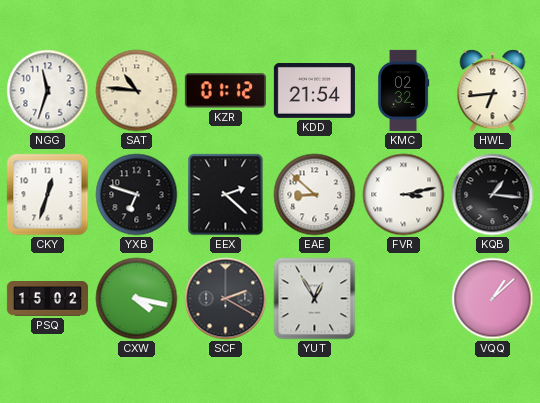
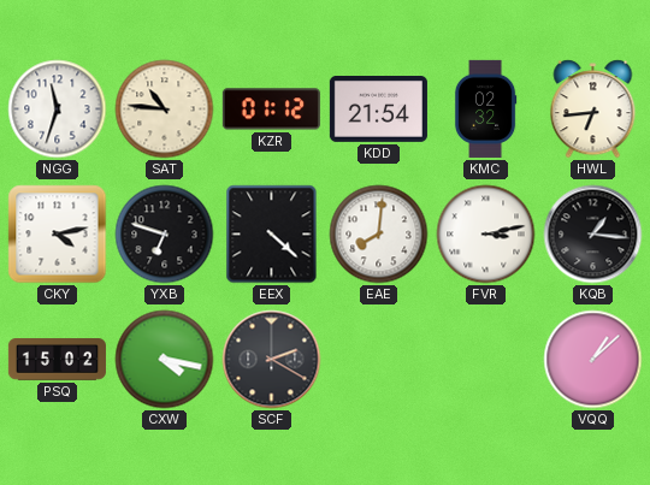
CKY: 12:33 -> 4:13 (58, 235)
EEX: 2:22 -> 4:22 (272, 235)
EAE: 8:52 -> 8:01 (379, 235)
YUT: 12:55 -> none (315, 299)
